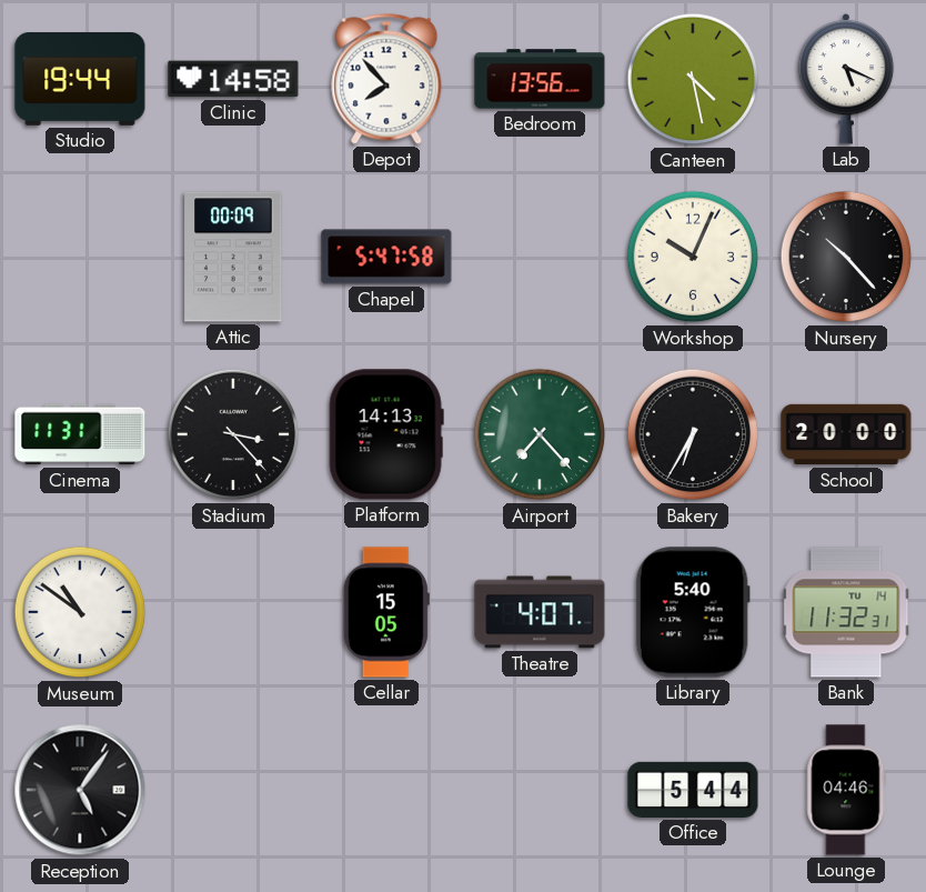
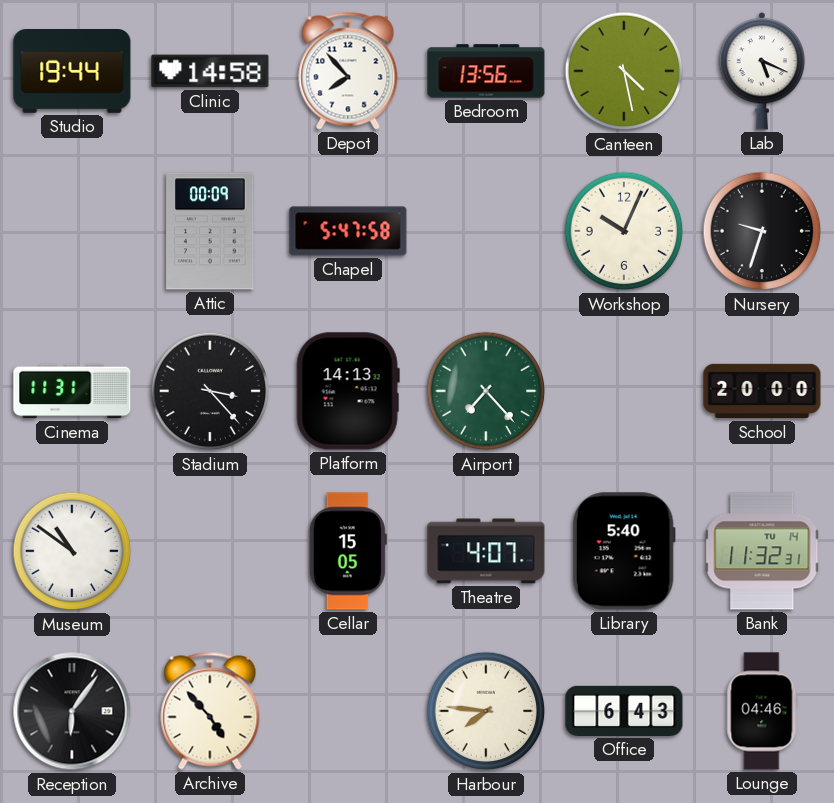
Nursery: 10:23 -> 9:33 (762, 231)
Bakery: 6:35 -> none (693, 434)
Reception: 5:06 -> 6:06 (72, 711)
Archive: none -> 4:53 (210, 711)
Harbour: none -> 7:46 (486, 711)
Office: 5:44 -> 6:43 (624, 711)
